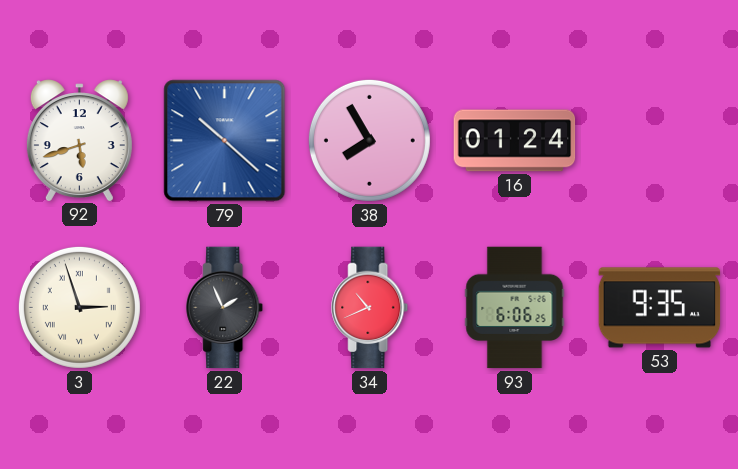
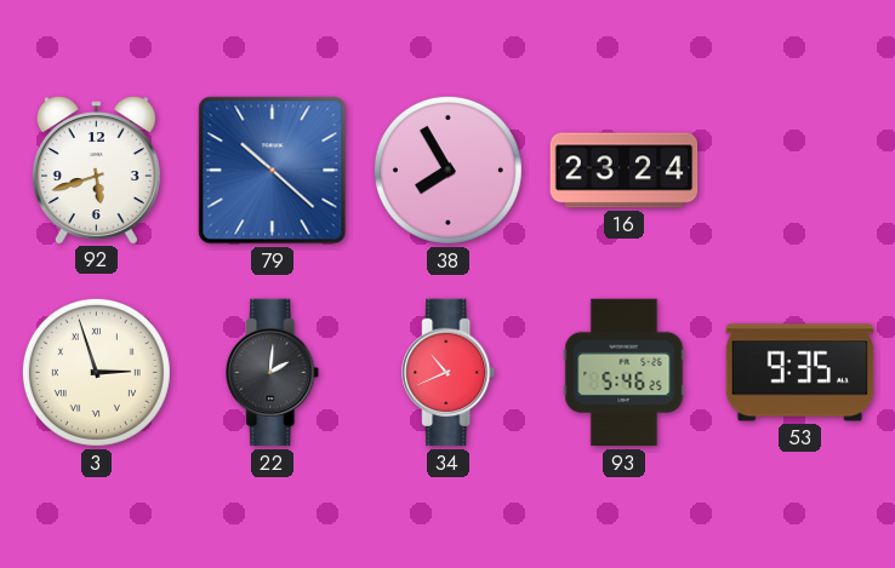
16: 01:24 -> 23:24 (625, 171)
22: 1:56 -> 2:01 (273, 373)
93: 6:06 -> 5:46 (625, 373)
